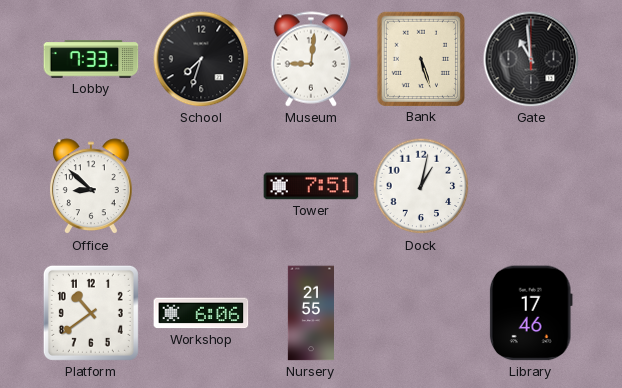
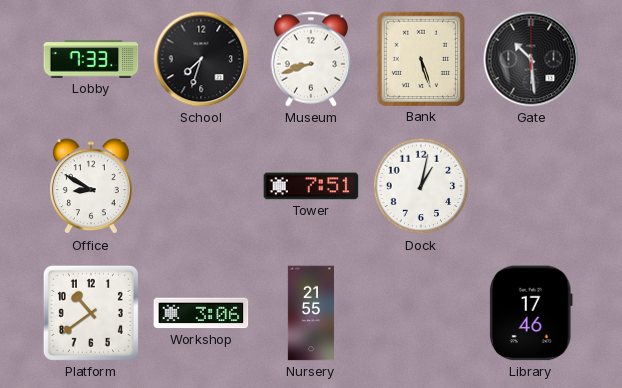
Museum: 9:01 -> 8:42 (310, 59)
Gate: 10:59 -> 10:29 (531, 59)
Office: 8:52 -> 8:50 (91, 187)
Workshop: 6:06 -> 3:06 (201, 313)
